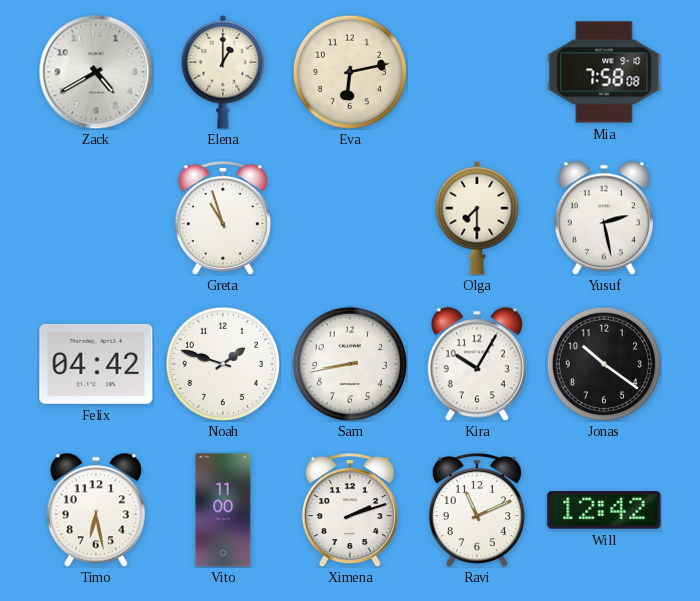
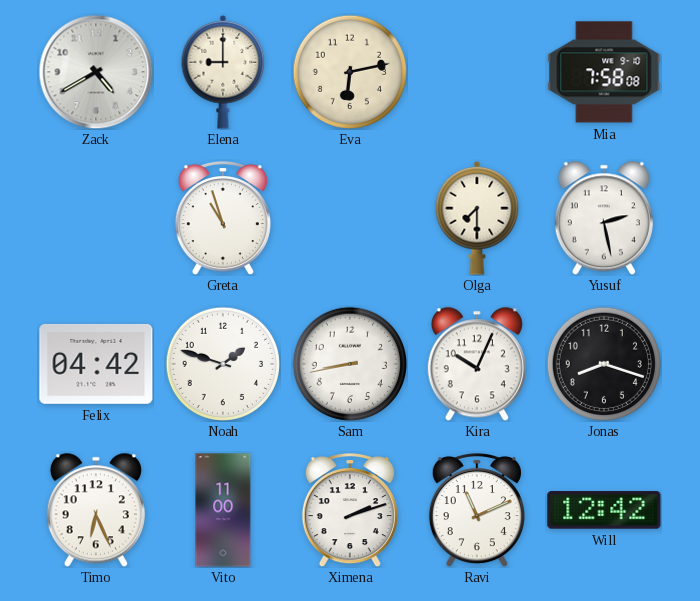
Elena: 1:00 -> 9:00 (223, 72)
Kira: 10:05 -> 10:04 (477, 364)
Jonas: 10:21 -> 8:18 (604, 364)
Timo: 6:28 -> 6:26 (96, 510)
